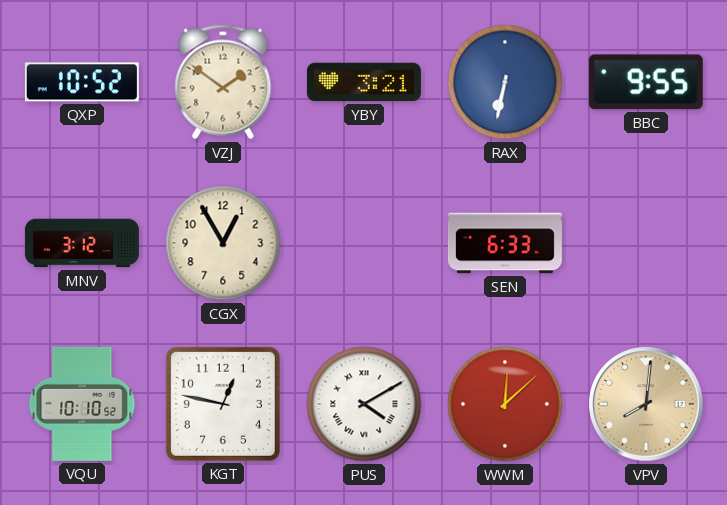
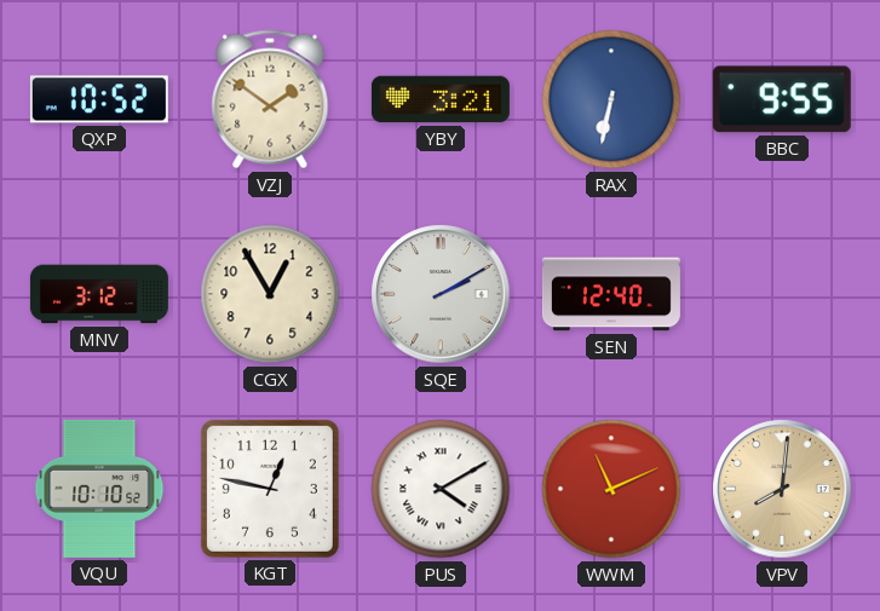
SQE: none -> 2:10 (441, 294)
SEN: 6:33 -> 12:40 (611, 294)
WWM: 12:08 -> 11:11 (611, 489)
